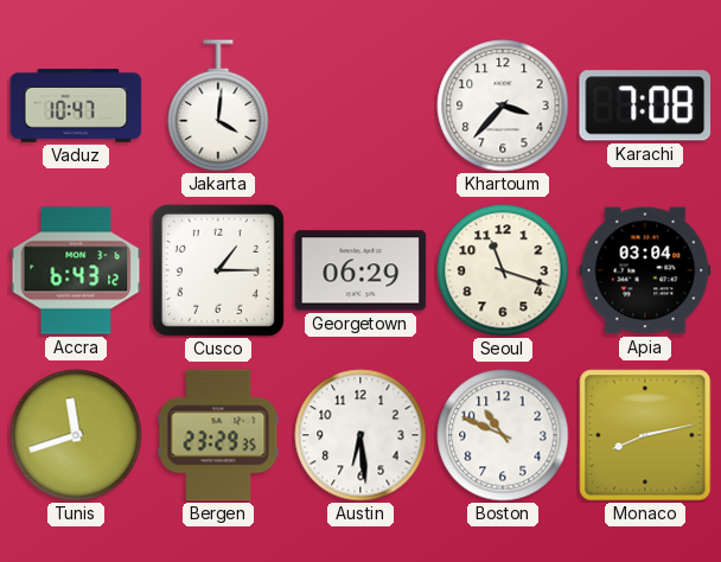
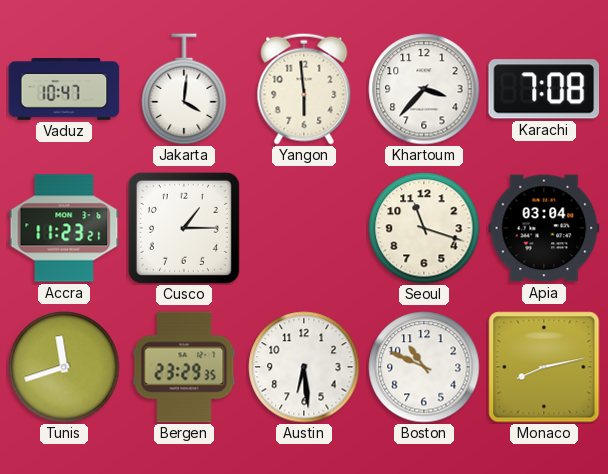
Yangon: none -> 5:59 (304, 89)
Accra: 6:43 -> 11:23 (64, 228)
Georgetown: 06:29 -> none (360, 270)
